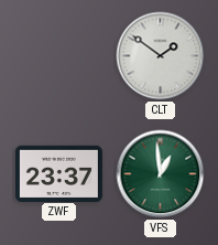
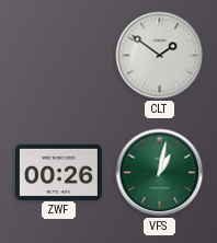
ZWF: 23:37 -> 00:26 (58, 172)
VFS: 12:59 -> 1:02 (160, 173)
